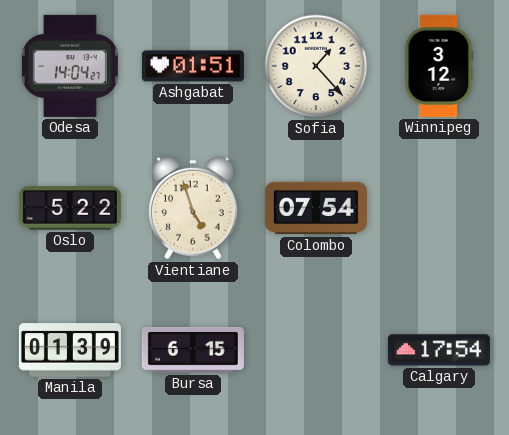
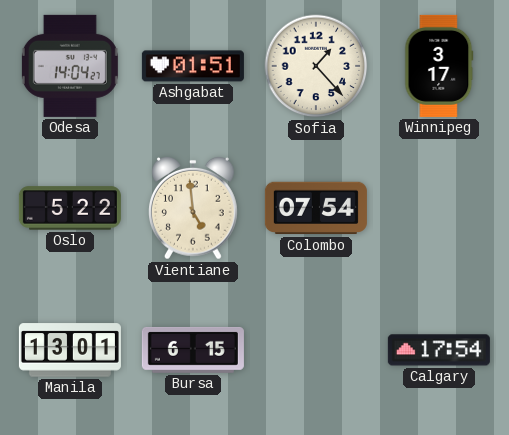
Winnipeg: 3:12 -> 3:17 (439, 66)
Vientiane: 4:57 -> 4:59 (194, 208)
Manila: 01:39 -> 13:01 (70, 350)
